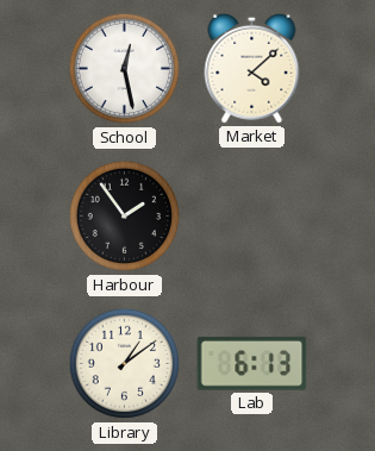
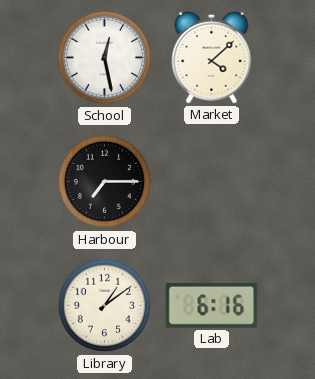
Harbour: 1:54 -> 7:15 (105, 182)
Lab: 6:13 -> 6:16 (212, 305)
